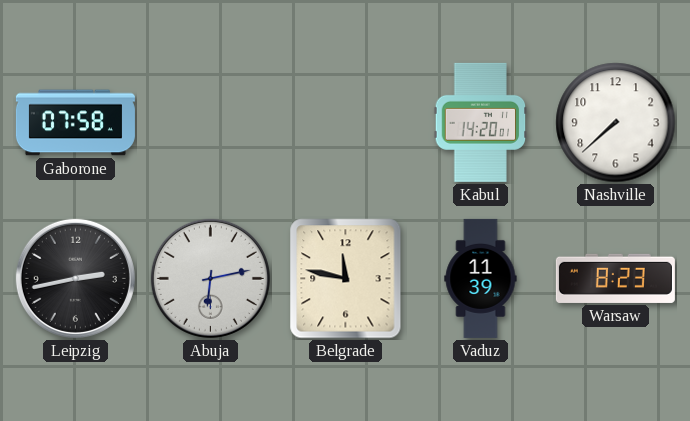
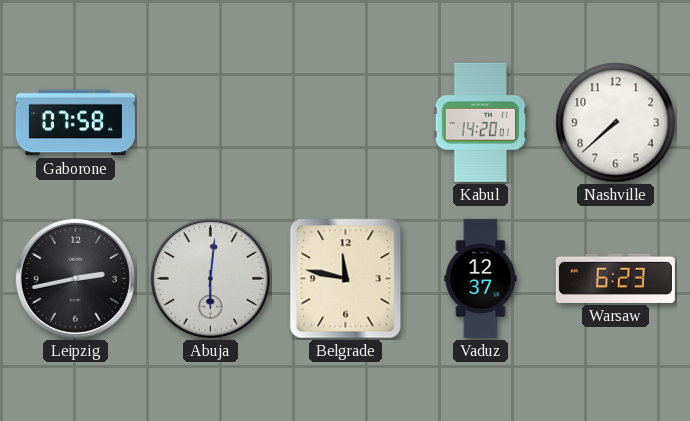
Abuja: 6:13 -> 6:01 (210, 278)
Vaduz: 11:39 -> 12:37 (481, 278)
Warsaw: 8:23 -> 6:23 (615, 278)
